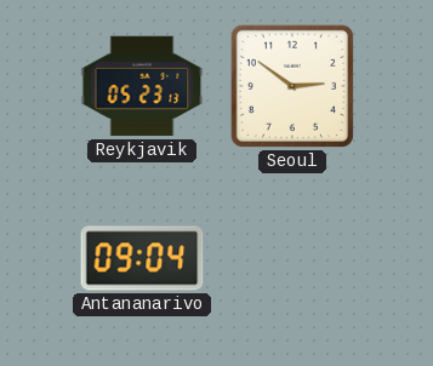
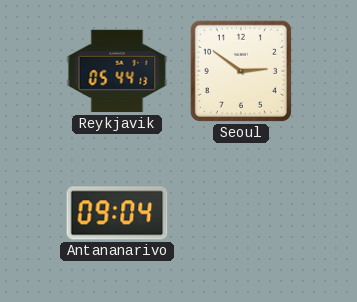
Reykjavik: 05:23 -> 05:44 (117, 71)
